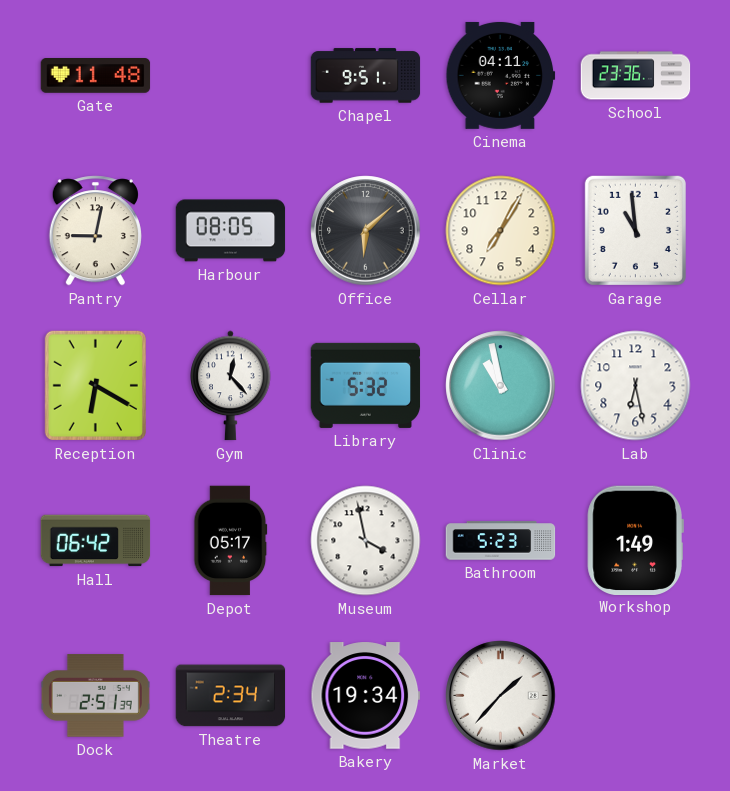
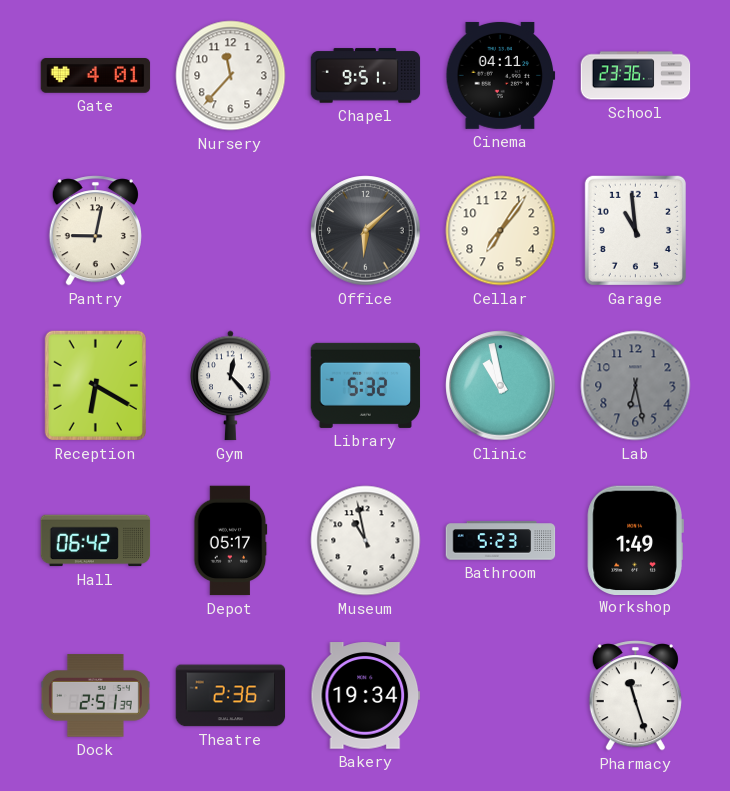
Gate: 11:48 -> 4:01 (96, 76)
Nursery: none -> 11:37 (231, 76)
Harbour: 08:05 -> none (231, 231)
Cellar: 7:05 -> 7:06 (501, 231)
Lab dial: white -> grey (636, 386)
Museum: 3:58 -> 10:58 (366, 541)
Theatre: 2:34 -> 2:36 (231, 696)
Market: 1:37 -> none (501, 696)
Pharmacy: none -> 11:27 (635, 696)
